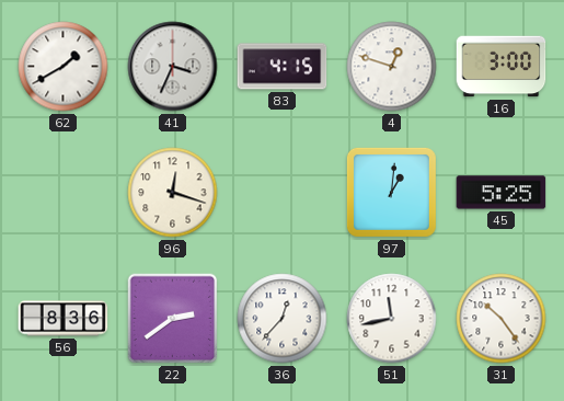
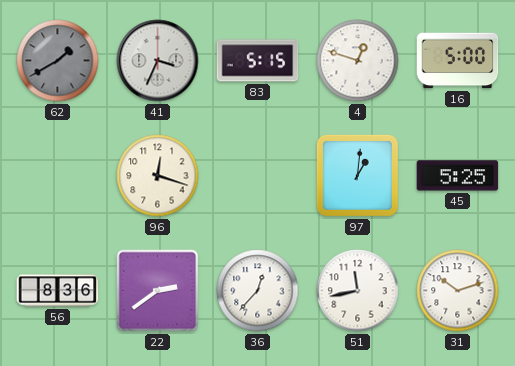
62 dial: white -> grey (58, 61)
83: 4:15 -> 5:15 (258, 61)
16: 3:00 -> 5:00 (458, 61)
31: 10:24 -> 10:12 (458, 291)
